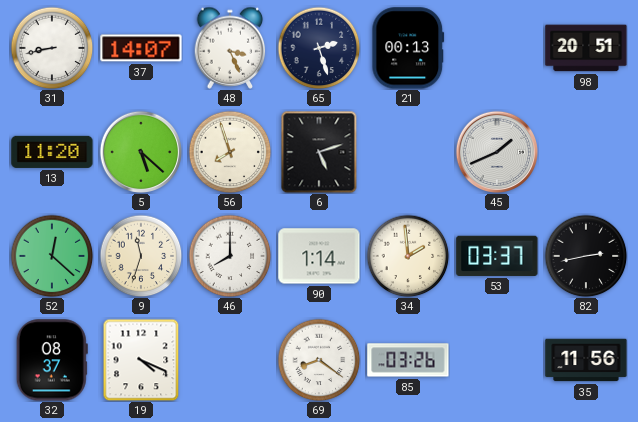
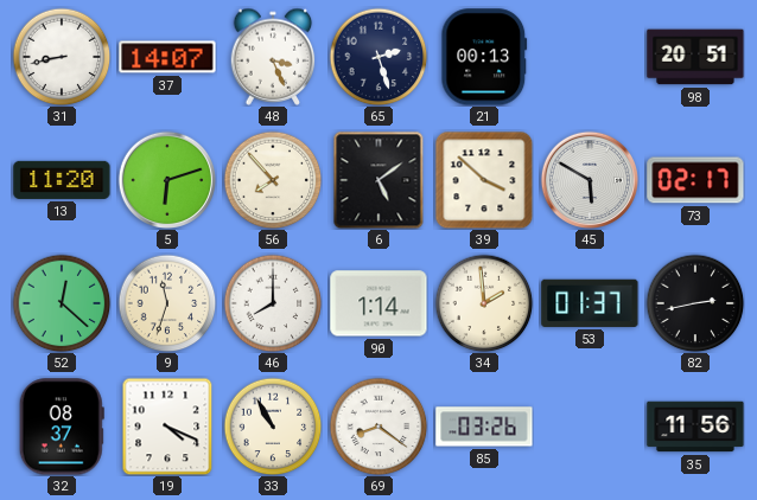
5: 5:22 -> 6:12 (167, 180)
56: 7:57 -> 7:53 (273, 180)
6: 5:12 -> 5:09 (378, 180)
39: none -> 3:52 (484, 180)
45: 1:41 -> 5:50 (590, 180)
73: none -> 02:17 (695, 180)
53: 03:37 -> 01:37 (590, 303)
33: none -> 10:55 (273, 427)
